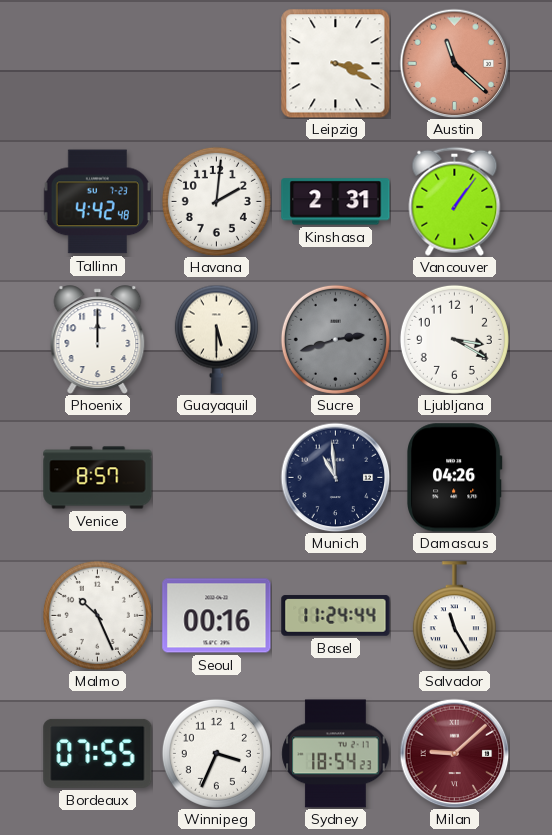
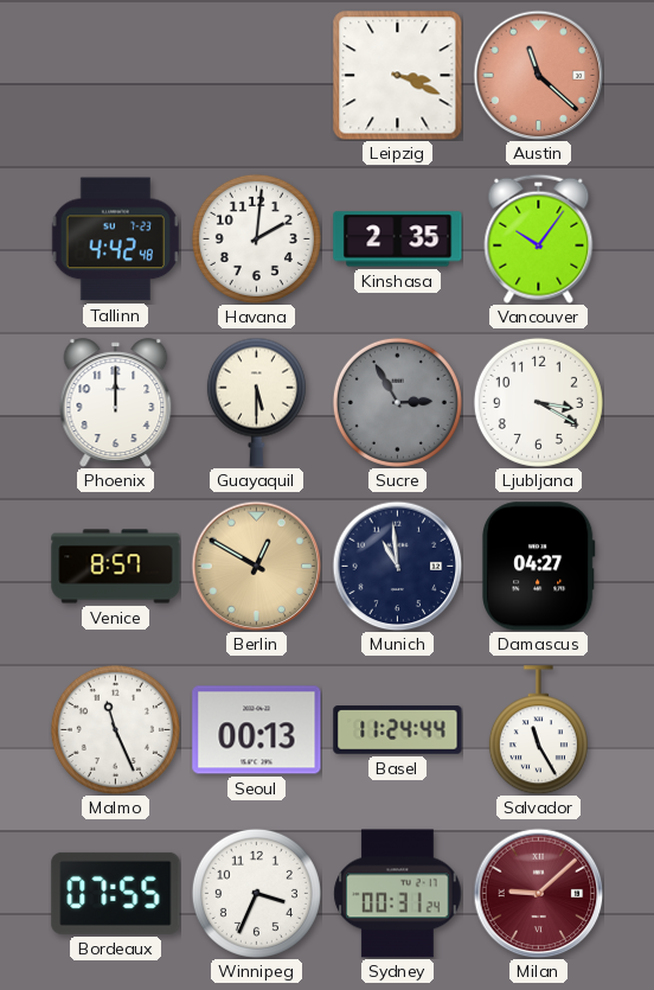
Kinshasa: 2:31 -> 2:35 (398, 239)
Vancouver: 1:06 -> 10:06 (539, 238)
Sucre: 2:42 -> 2:55 (397, 402)
Berlin: none -> 12:50 (256, 566)
Damascus: 04:26 -> 04:27 (539, 567)
Malmo: 10:26 -> 11:26 (115, 729)
Seoul: 00:16 -> 00:13 (257, 730)
Sydney: 18:54 -> 00:31 (398, 894)
